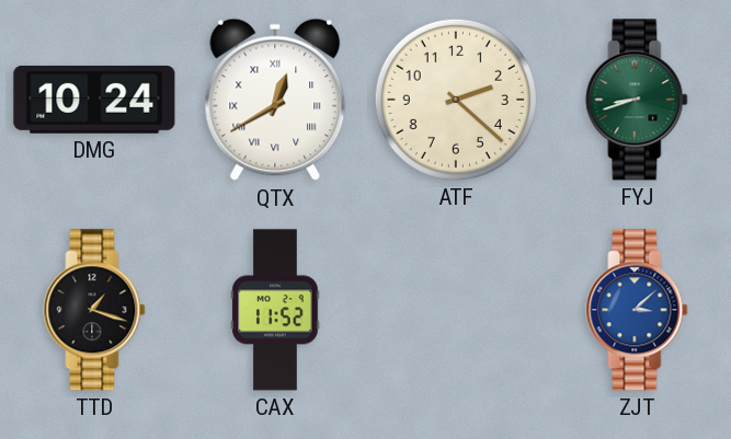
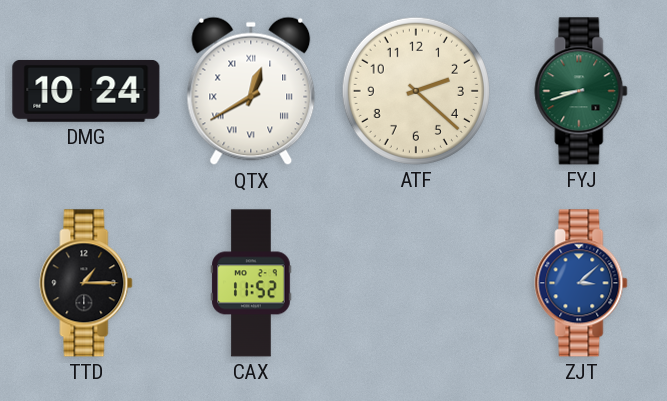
TTD: 1:18 -> 1:15 (86, 283)
